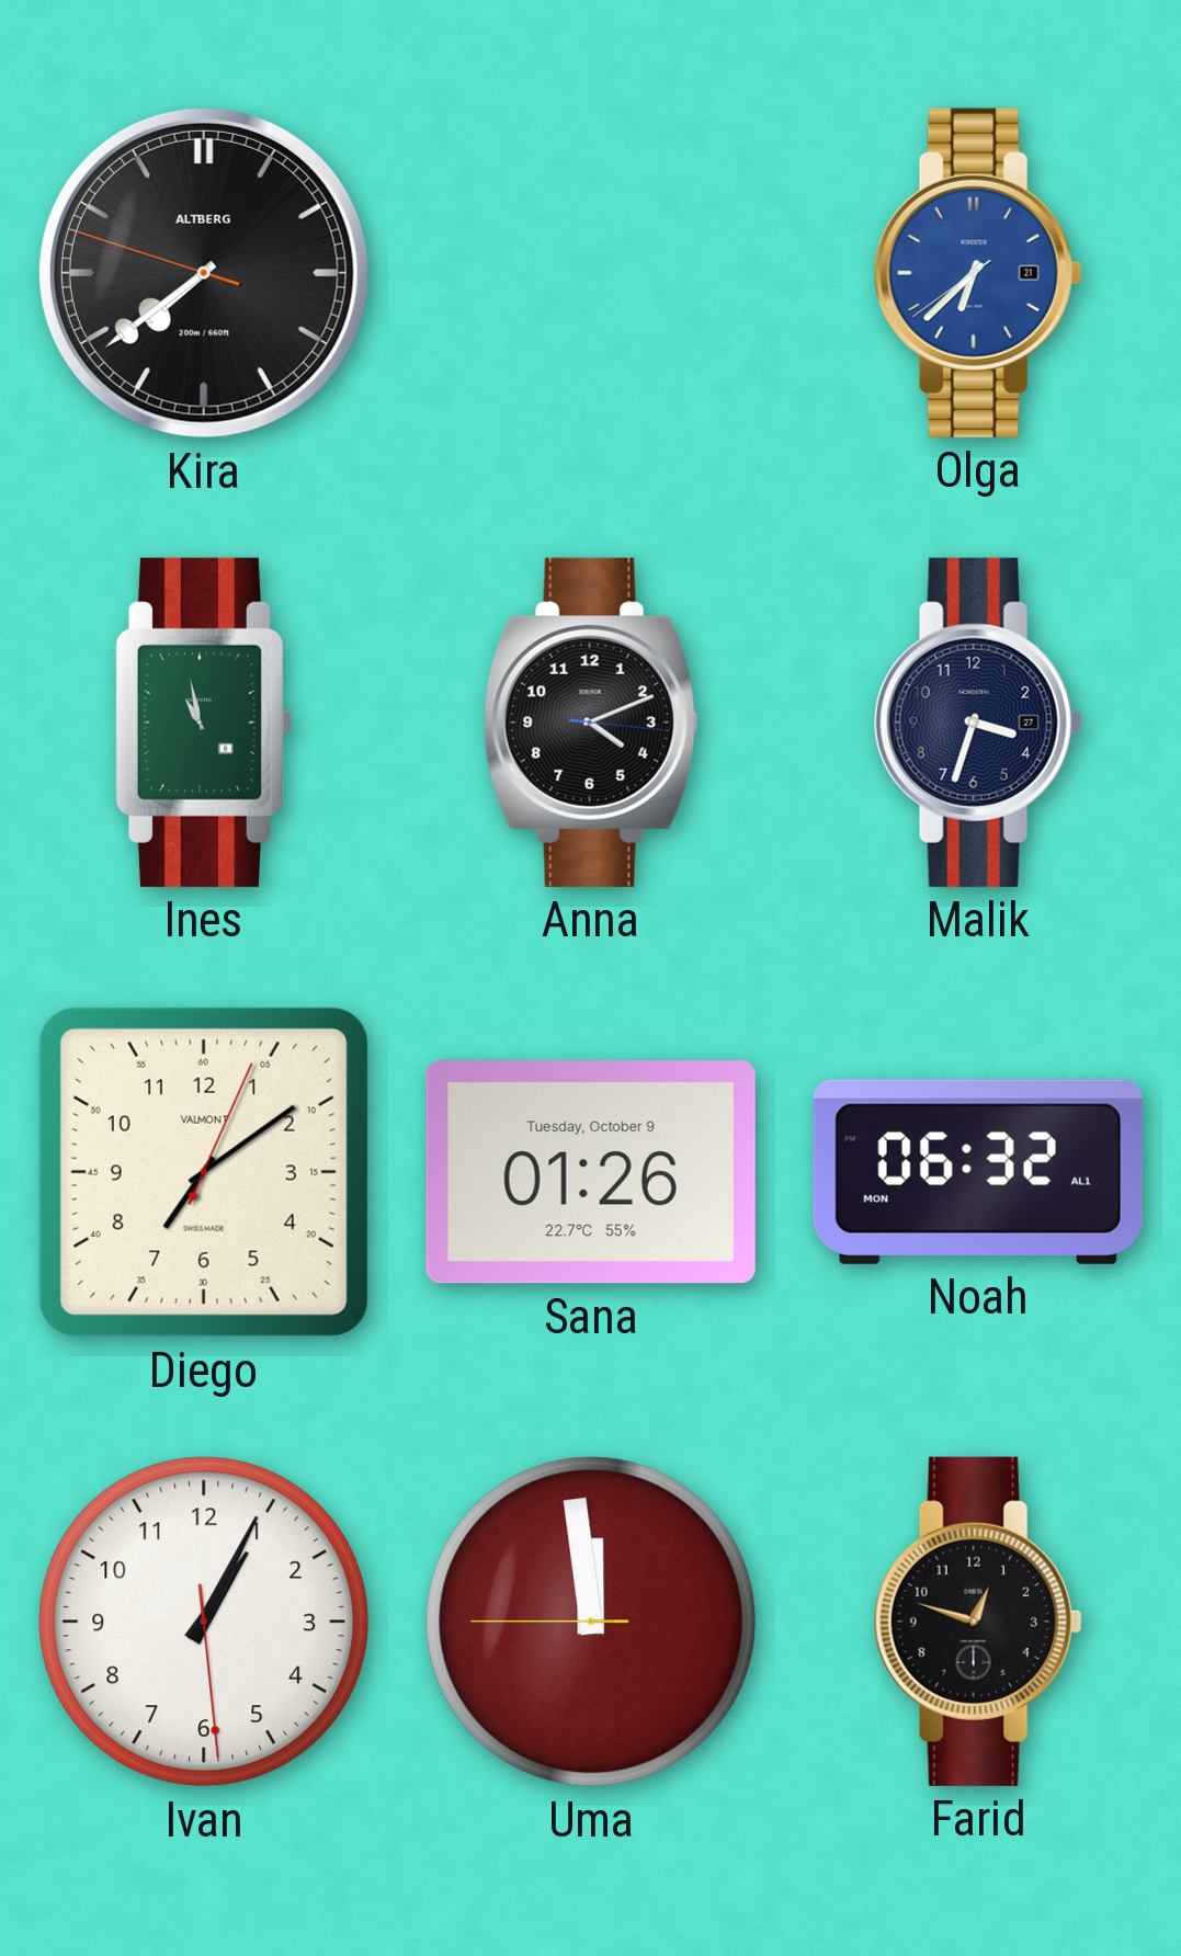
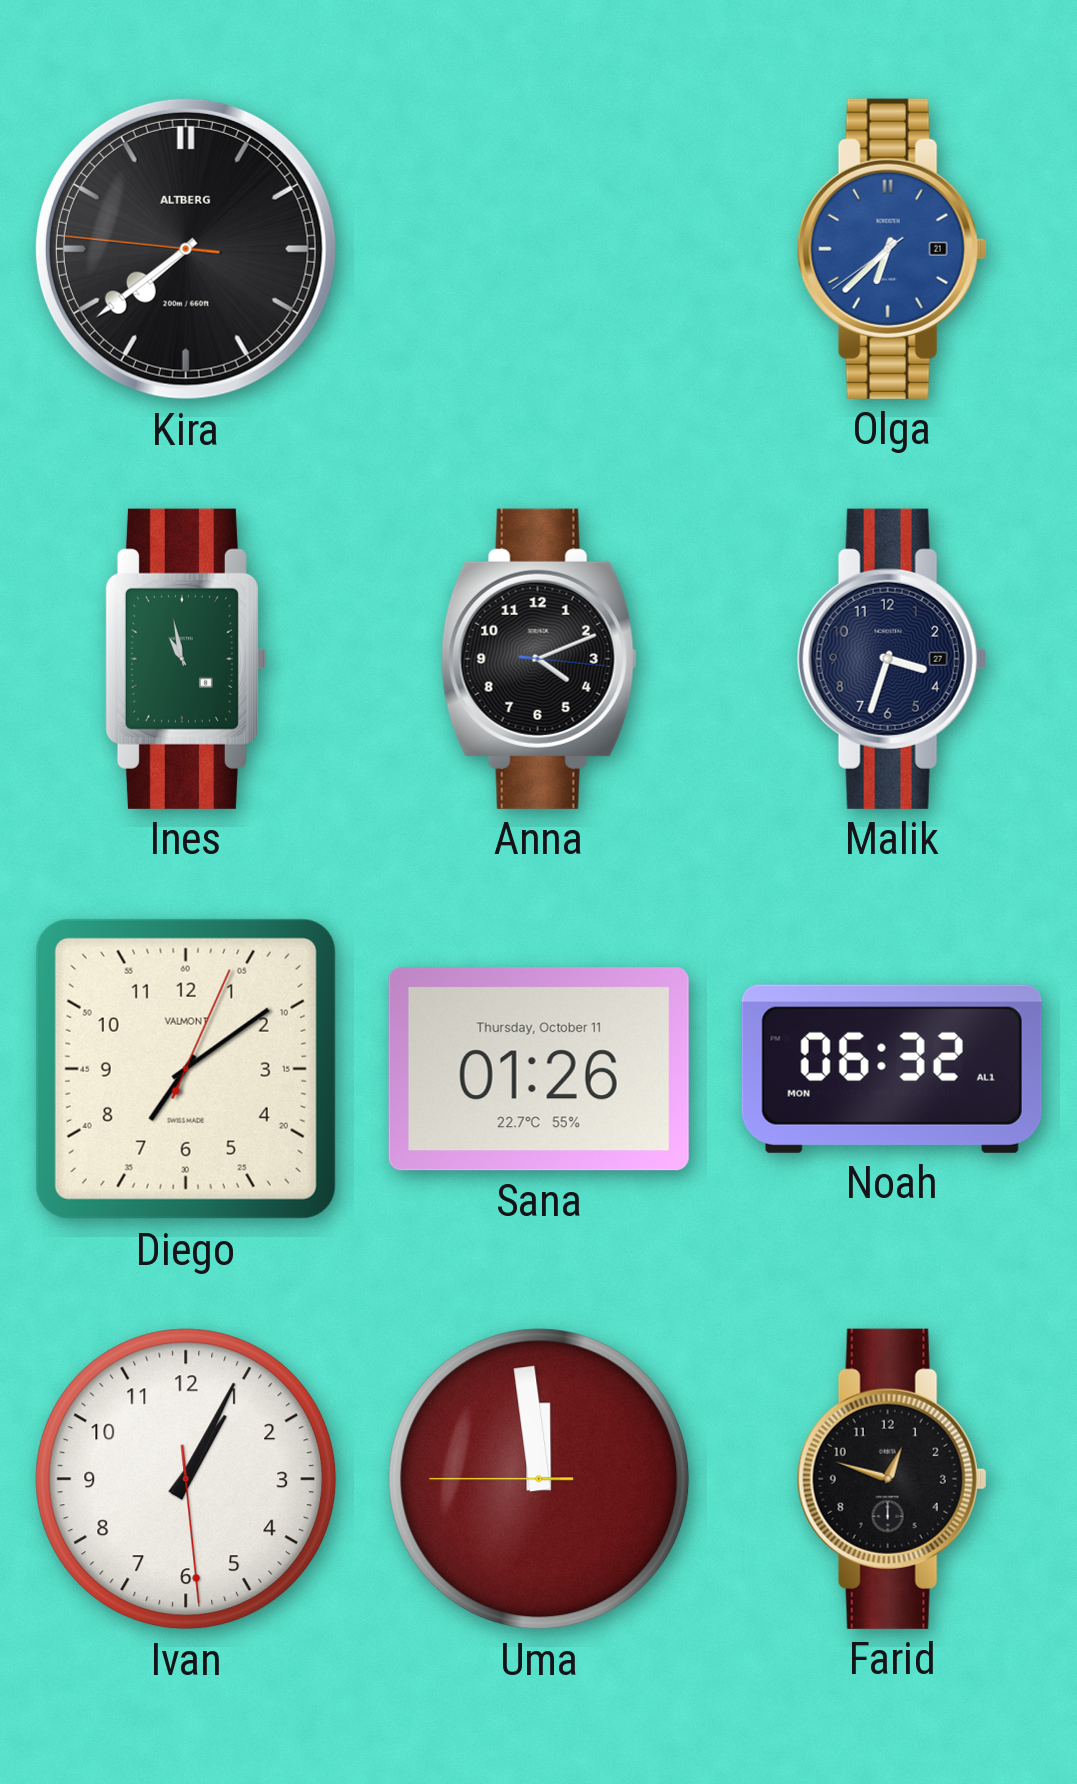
Kira: 7:38:48 -> 7:38:46 (186, 249)
Sana date: Tuesday, October 9 -> Thursday, October 11 (539, 1069)
